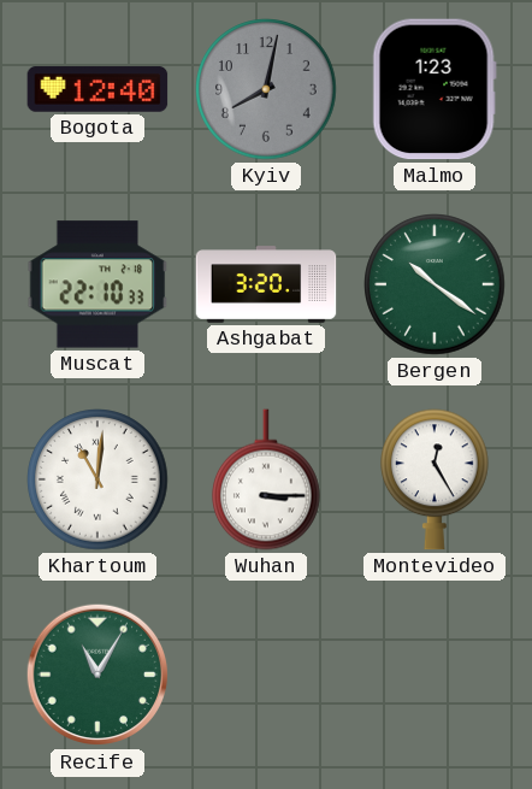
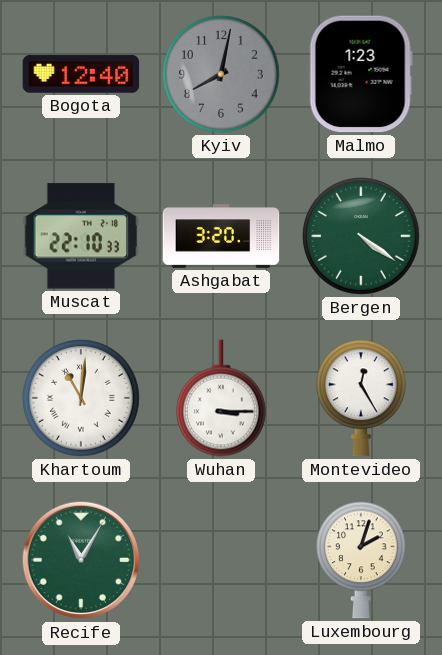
Bergen: 10:21 -> 4:21 (361, 236)
Luxembourg: none -> 2:03 (362, 560)
